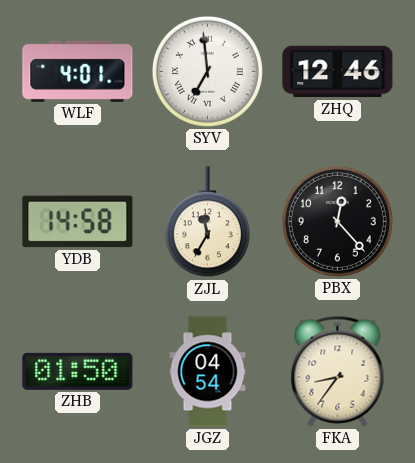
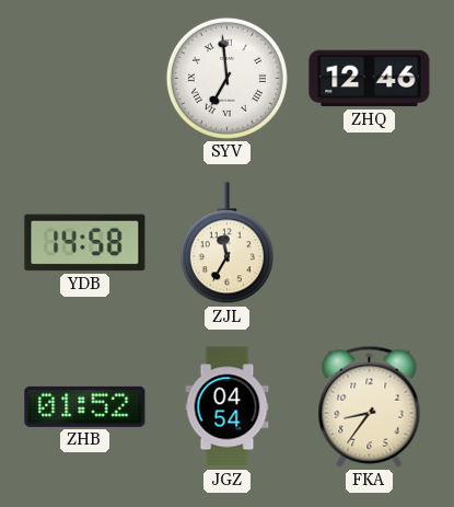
WLF: 4:01 -> none (78, 71)
PBX: 12:23 -> none (337, 221)
ZHB: 01:50 -> 01:52 (85, 406)
